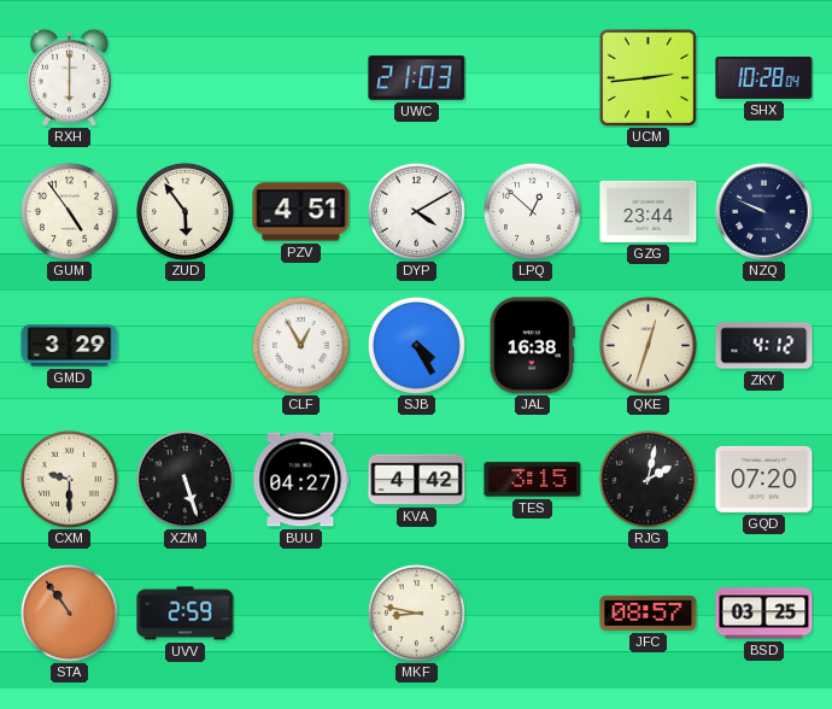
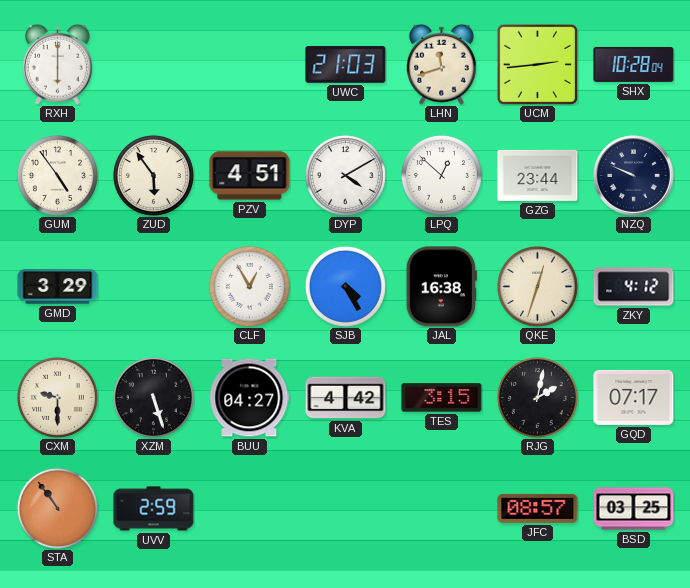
LHN: none -> 11:42 (442, 64)
GQD: 07:20 -> 07:17 (634, 397)
MKF: 8:47 -> none (416, 613)
